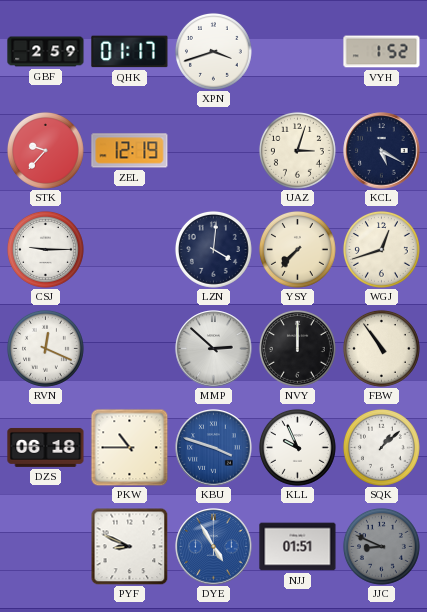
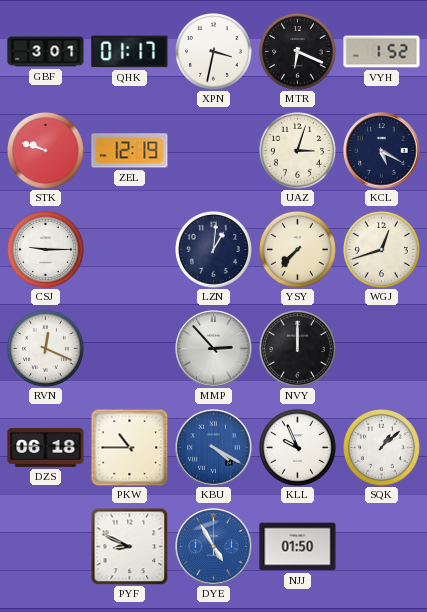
GBF: 2:59 -> 3:01 (46, 52)
XPN: 3:42 -> 3:32 (213, 51)
MTR: none -> 6:19 (297, 51)
STK: 9:37 -> 9:48 (45, 150)
LZN: 4:01 -> 1:01 (213, 249)
MMP: 2:52 -> 2:53 (214, 349)
FBW: 10:54 -> none (381, 348)
KBU: 3:48 -> 4:20 (214, 448)
NJJ: 01:51 -> 01:50 (298, 547)
JJC: 8:49 -> none (381, 546)
